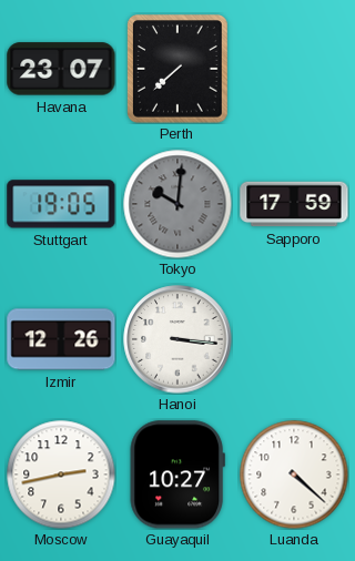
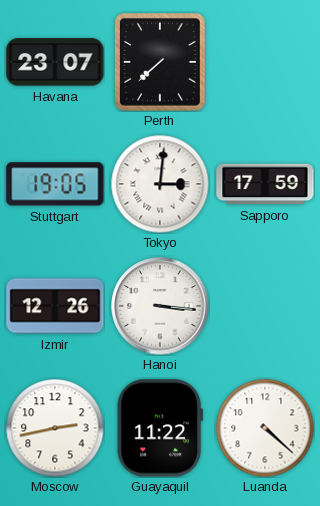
Tokyo: 10:01 -> 3:01 (160, 184)
Tokyo dial: grey -> white (160, 184)
Guayaquil: 10:27 -> 11:22 (160, 428)
